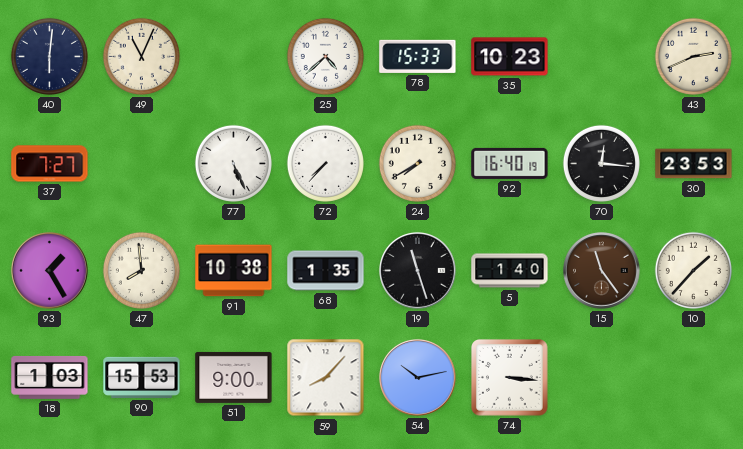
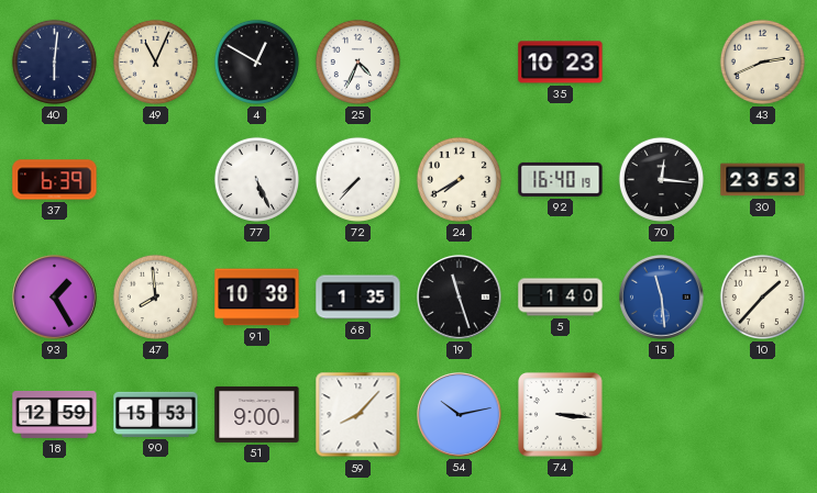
4: none -> 12:50 (256, 61)
25: 4:38 -> 4:34 (357, 61)
78: 15:33 -> none (418, 56)
37: 7:27 -> 6:39 (55, 180)
15: 11:24 -> 11:29 (662, 298)
15 dial: brown -> blue (662, 298)
18: 1:03 -> 12:59 (55, 414)
